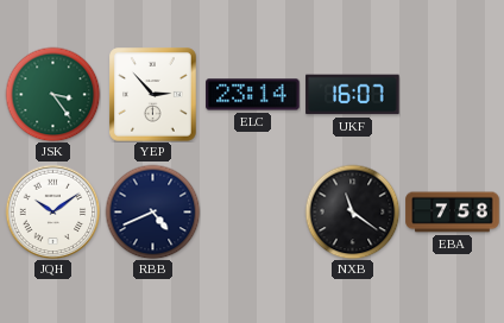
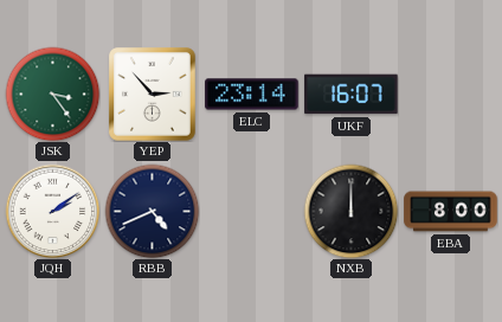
JQH: 10:09 -> 2:09 (52, 211)
NXB: 11:21 -> 12:00 (350, 211)
EBA: 7:58 -> 8:00 (451, 212)
